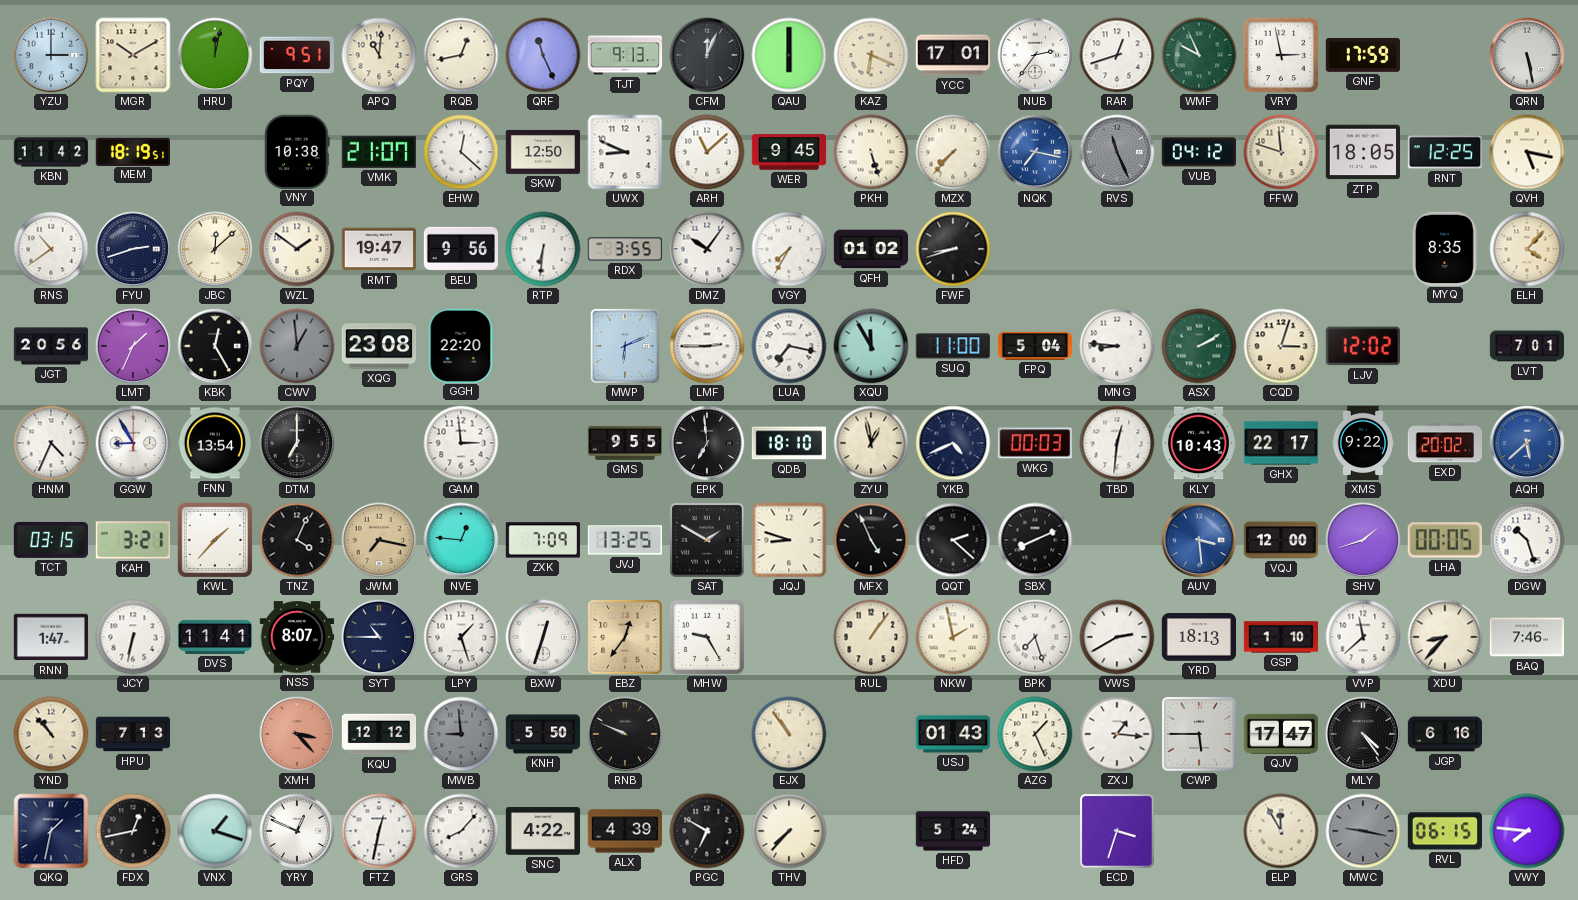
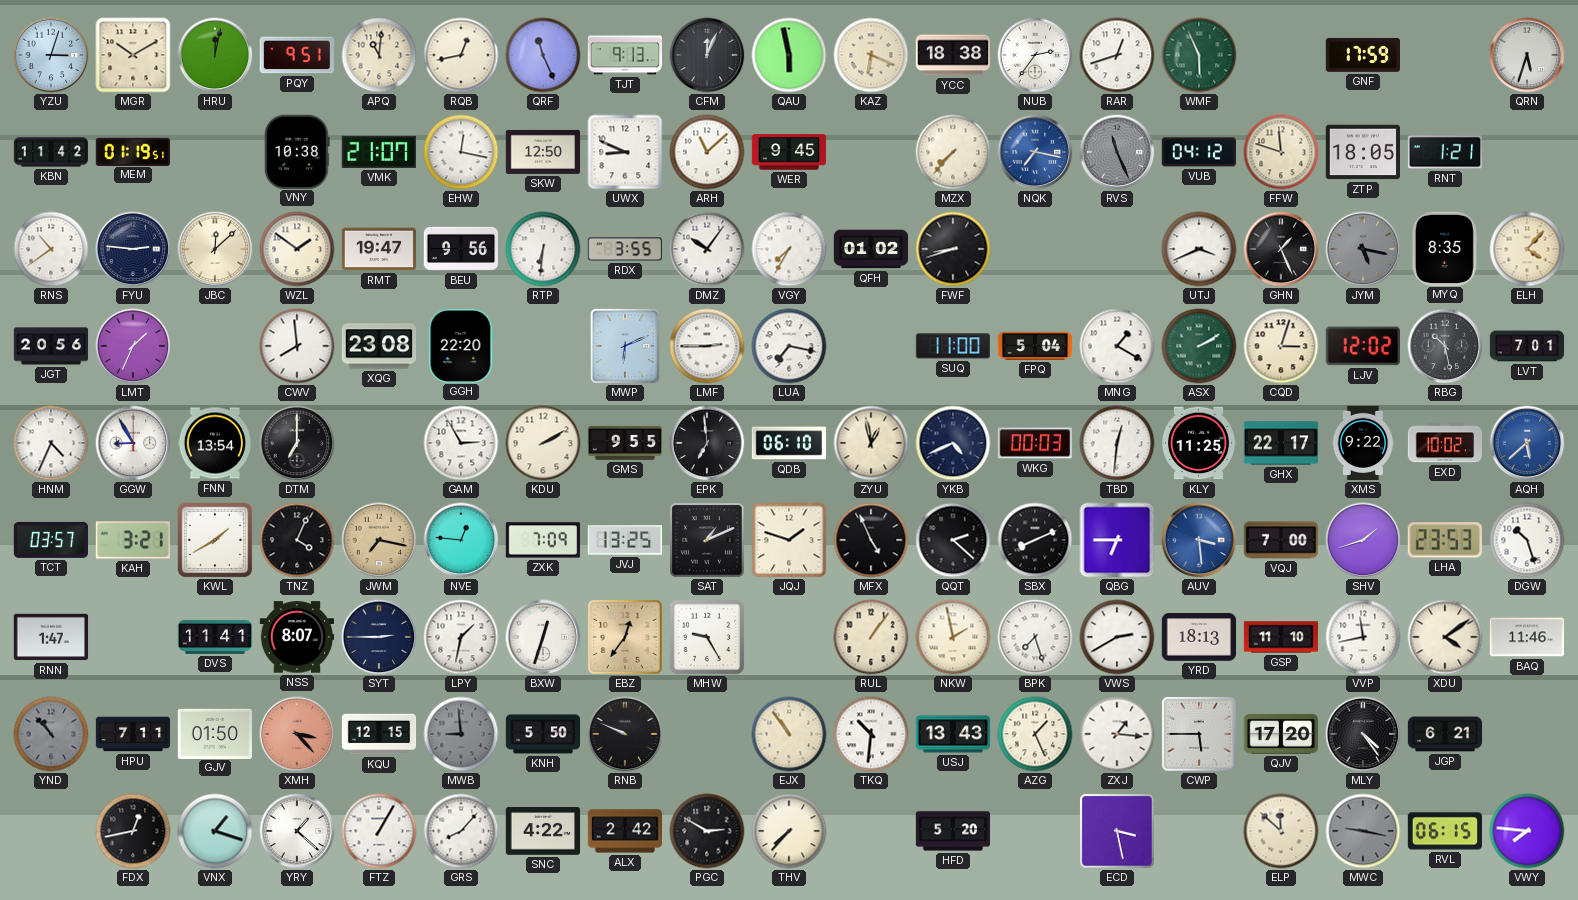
YZU: 3:00 -> 3:03 (51, 55)
QAU: 6:00 -> 5:58 (789, 55)
YCC: 17:01 -> 18:38 (953, 55)
WMF: 9:56 -> 5:56 (1199, 55)
VRY: 2:58 -> none (1281, 55)
QRN: 5:28 -> 5:33 (1527, 55)
MEM: 18:19 -> 01:19 (132, 151)
EHW: 12:22 -> 12:17 (461, 152)
PKH: 5:27 -> none (871, 152)
RNT: 12:25 -> 1:21 (1445, 152)
QVH: 5:17 -> none (1527, 152)
FYU: 2:42 -> 2:46 (133, 249)
UTJ: none -> 3:41 (1199, 249)
GHN: none -> 1:26 (1281, 249)
JYM: none -> 5:17 (1363, 249)
KBK: 12:25 -> none (215, 346)
CWV: 12:59 -> 7:59 (297, 346)
CWV dial: grey -> white (297, 346)
XQU: 11:55 -> none (871, 346)
MNG: 8:46 -> 1:20 (1117, 346)
RBG: none -> 10:28 (1445, 346)
GAM: 2:59 -> 2:55 (461, 443)
KDU: none -> 2:10 (543, 443)
QDB: 18:10 -> 06:10 (789, 443)
KLY: 10:43 -> 11:25 (1199, 443)
EXD: 20:02 -> 10:02 (1444, 443)
TCT: 03:15 -> 03:57 (50, 540)
KWL: 1:37 -> 1:40 (215, 540)
SAT: 1:50 -> 1:11 (707, 540)
JQJ: 8:48 -> 1:48 (789, 540)
QBG: none -> 6:45 (1117, 540)
VQJ: 12:00 -> 7:00 (1281, 540)
LHA: 00:05 -> 23:53 (1445, 540)
JCY: 6:32 -> none (133, 637)
SYT: 10:45 -> 2:45 (379, 637)
LPY: 1:27 -> 1:32 (461, 637)
GSP: 1:10 -> 11:10 (1281, 637)
VVP: 11:38 -> 11:43 (1363, 637)
XDU: 8:37 -> 4:09 (1445, 637)
BAQ: 7:46 -> 11:46 (1527, 637)
YND dial: cream -> grey (51, 734)
HPU: 7:13 -> 7:11 (133, 734)
GJV: none -> 01:50 (214, 733)
KQU: 12:12 -> 12:15 (379, 734)
TKQ: none -> 10:31 (871, 734)
USJ: 01:43 -> 13:43 (953, 734)
QJV: 17:47 -> 17:20 (1280, 734)
JGP: 6:16 -> 6:21 (1445, 734)
QKQ: 1:32 -> none (51, 831)
YRY: 12:49 -> 1:22 (297, 831)
FTZ: 12:32 -> 1:05 (379, 831)
ALX: 4:39 -> 2:42 (625, 831)
PGC: 6:50 -> 2:50 (707, 831)
HFD: 5:24 -> 5:20 (953, 831)
ECD: 3:33 -> 3:28 (1117, 831)
ELP: 11:55 -> 11:52 (1281, 831)
